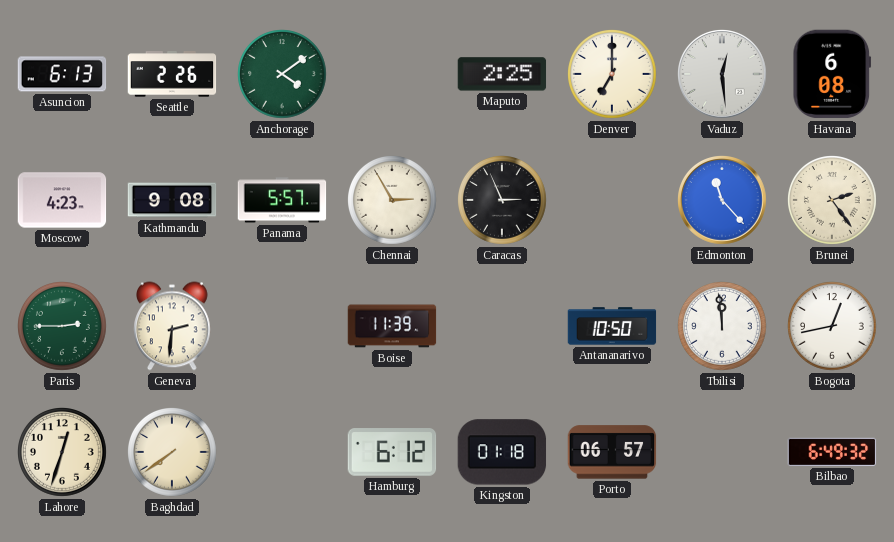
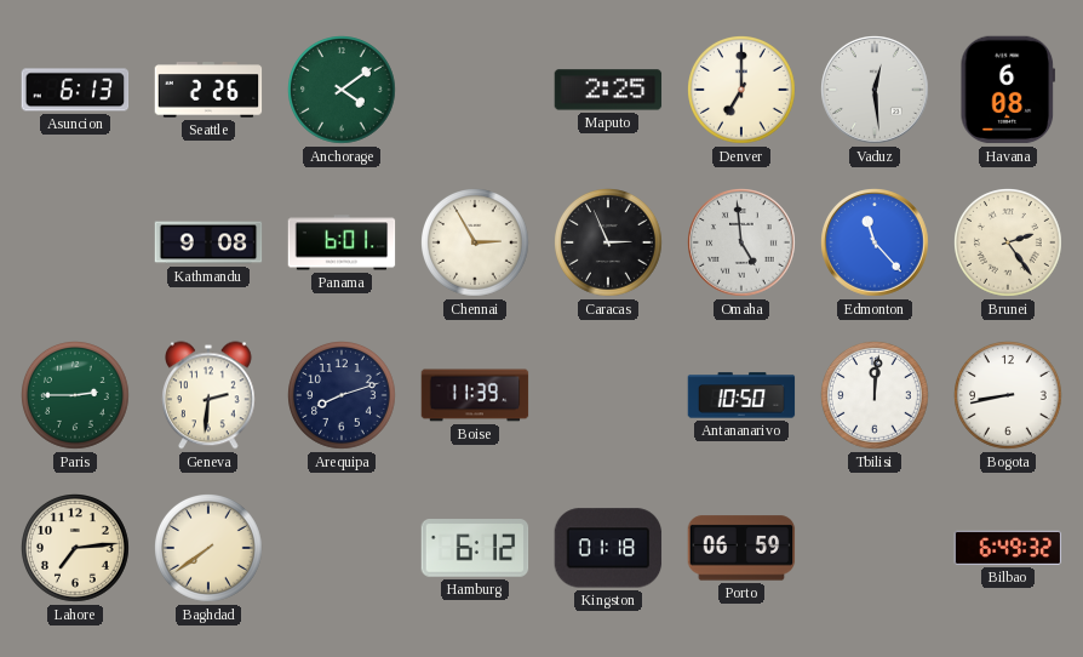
Moscow: 4:23 -> none (62, 200)
Panama: 5:57 -> 6:01 (342, 242)
Omaha: none -> 4:59 (743, 244)
Arequipa: none -> 8:12 (343, 396)
Tbilisi: 11:59 -> 12:01 (876, 396)
Bogota: 12:43 -> 8:43 (1009, 396)
Lahore: 12:33 -> 7:14 (76, 549)
Porto: 06:57 -> 06:59 (741, 548)
